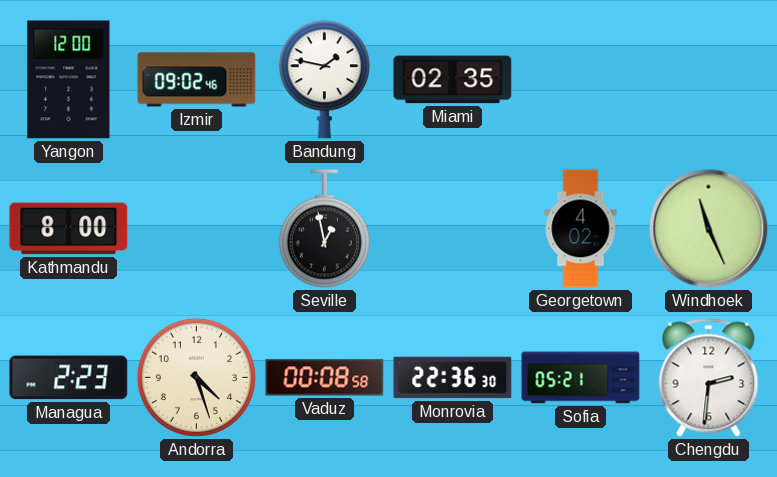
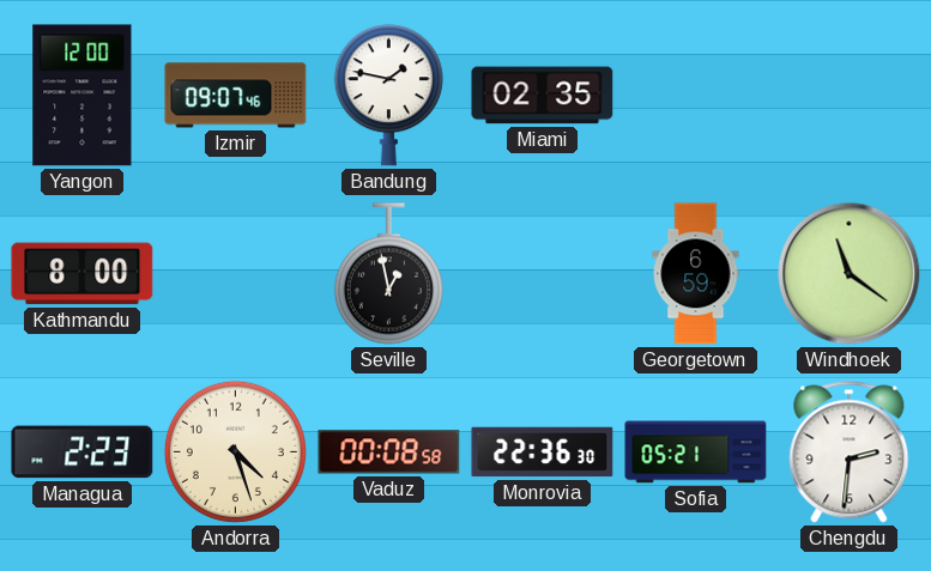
Izmir: 09:02 -> 09:07 (236, 96)
Georgetown: 4:02 -> 6:59 (696, 274)
Windhoek: 11:26 -> 11:21 (850, 274)
